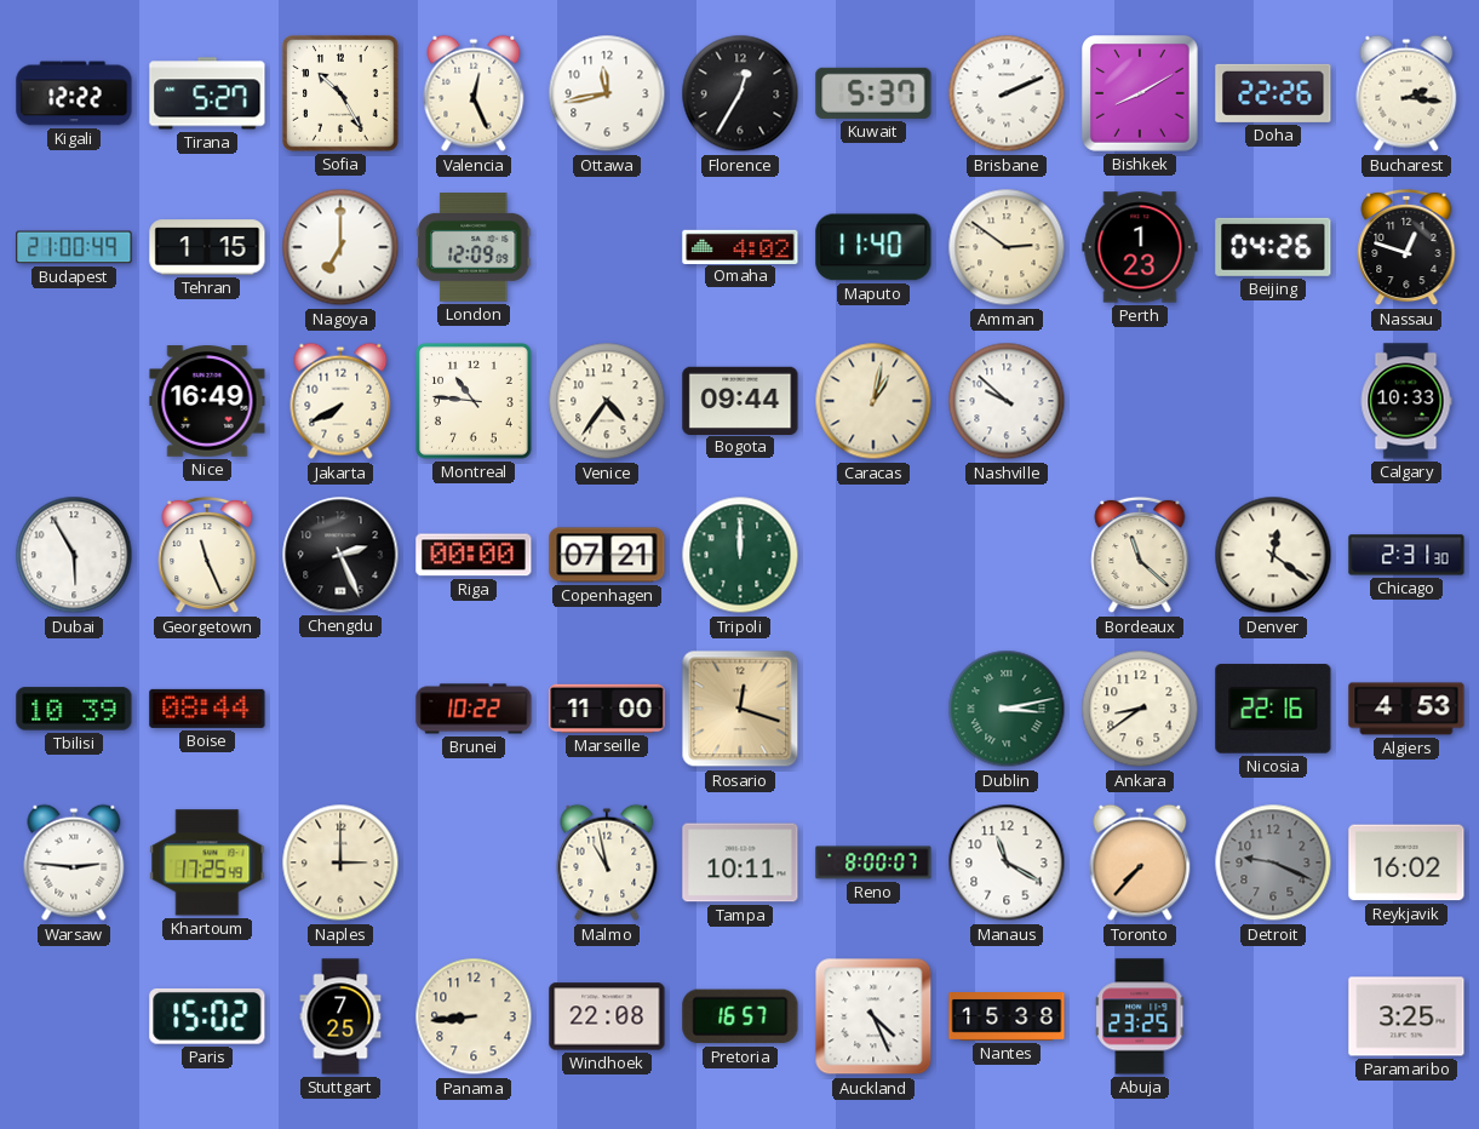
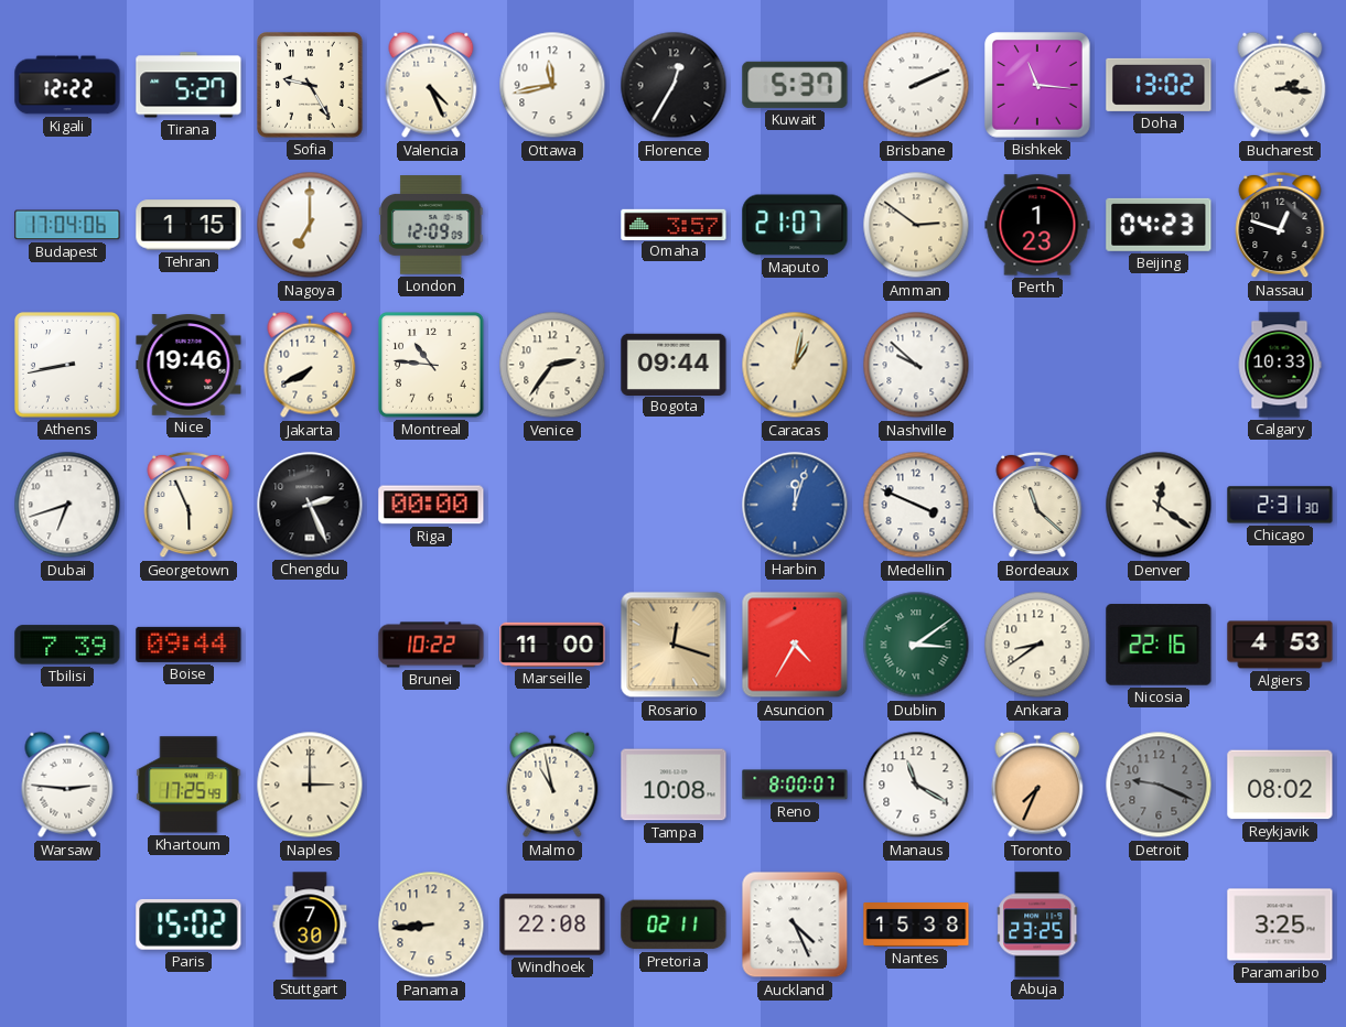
Sofia: 10:25 -> 9:25 (311, 86)
Valencia: 12:26 -> 4:26 (431, 85)
Bishkek: 8:10 -> 11:16 (1038, 86)
Doha: 22:26 -> 13:02 (1159, 85)
Budapest: 21:00 -> 17:04 (67, 225)
Omaha: 4:02 -> 3:57 (674, 224)
Maputo: 11:40 -> 21:07 (795, 225)
Beijing: 04:26 -> 04:23 (1159, 225)
Athens: none -> 8:43 (68, 366)
Nice: 16:49 -> 19:46 (189, 365)
Venice: 4:36 -> 2:36 (552, 365)
Dubai: 5:55 -> 6:42 (67, 505)
Georgetown: 11:26 -> 5:56 (189, 505)
Copenhagen: 07:21 -> none (607, 555)
Tripoli: 12:00 -> none (740, 555)
Harbin: none -> 12:03 (795, 505)
Medellin: none -> 3:49 (916, 505)
Tbilisi: 10:39 -> 7:39 (67, 645)
Boise: 08:44 -> 09:44 (189, 645)
Asuncion: none -> 4:35 (795, 645)
Dublin: 3:13 -> 3:09 (916, 645)
Tampa: 10:11 -> 10:08 (674, 785)
Toronto: 7:37 -> 7:34 (1037, 785)
Reykjavik: 16:02 -> 08:02 (1280, 785)
Stuttgart: 7:25 -> 7:30 (310, 925)
Pretoria: 16:57 -> 02:11 (674, 925)
